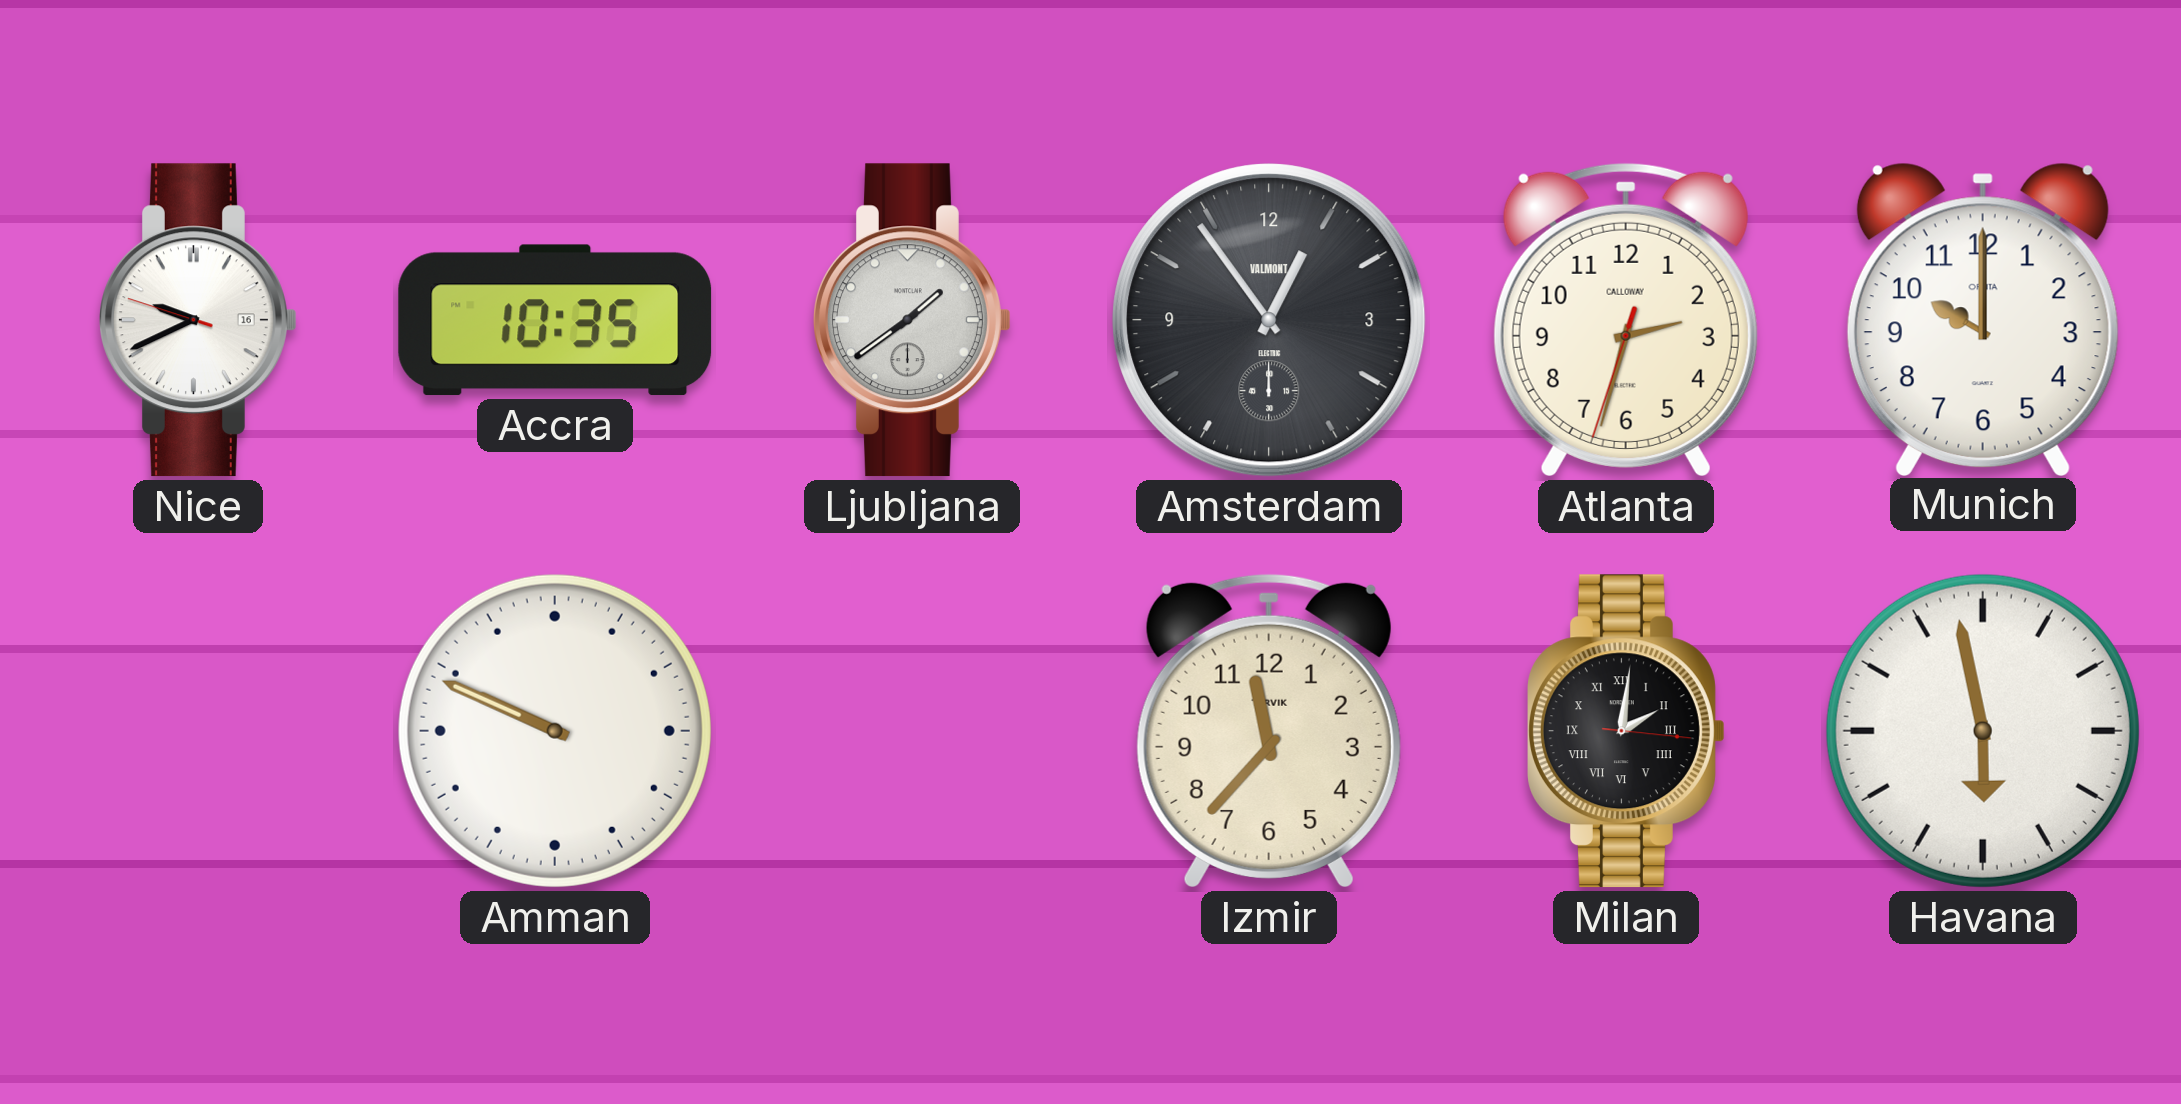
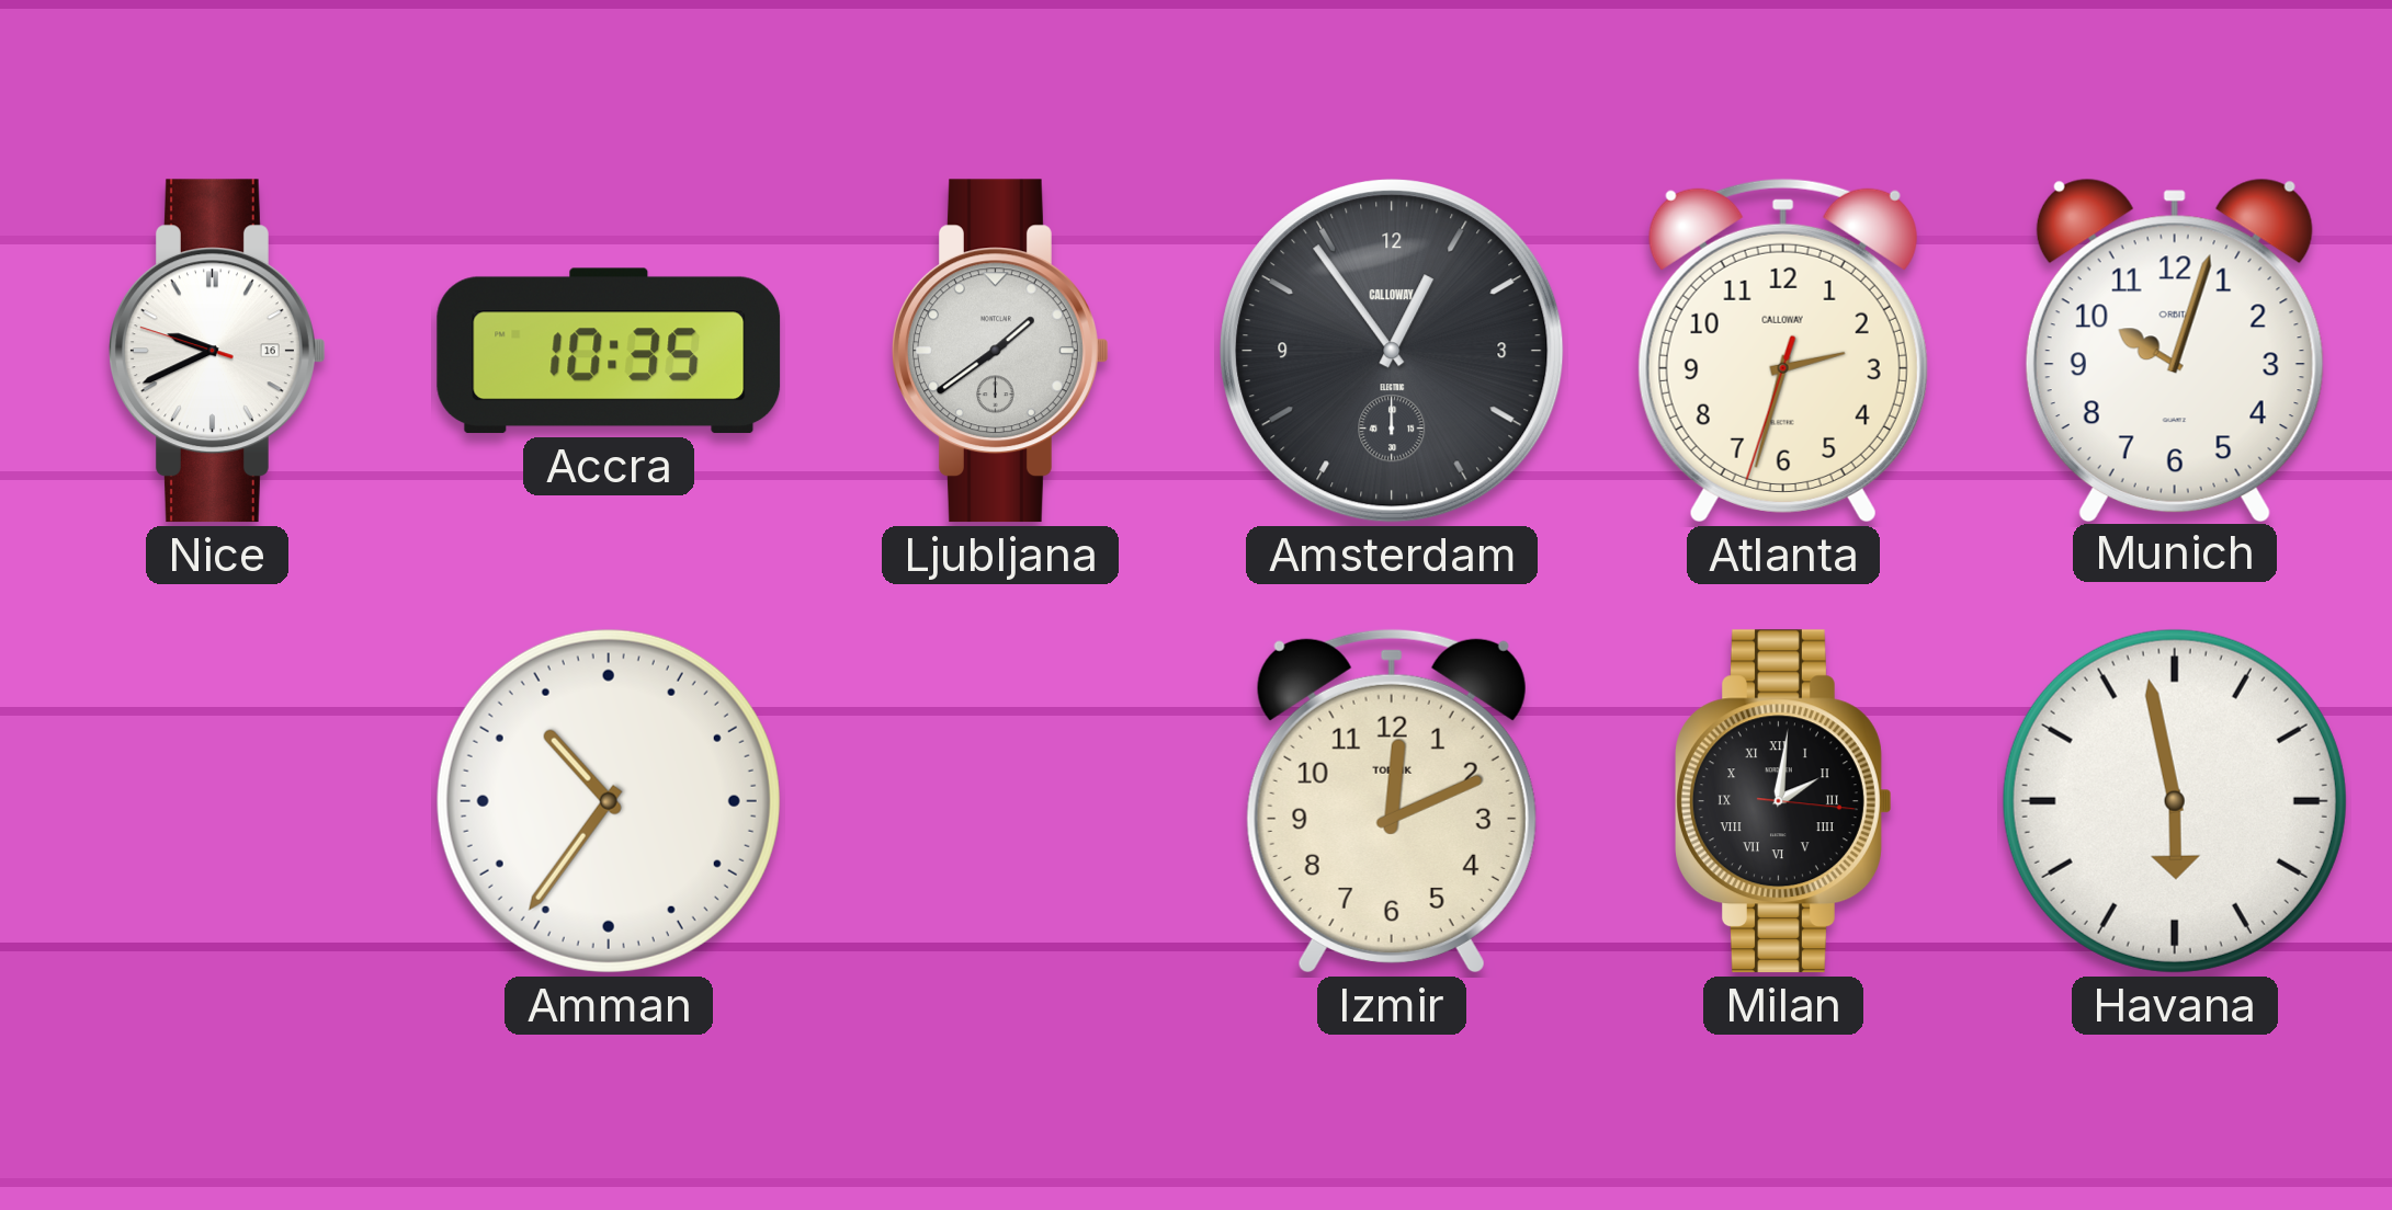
Amsterdam brand: VALMONT -> CALLOWAY (1392, 351)
Munich: 10:00 -> 10:03 (2175, 350)
Amman: 9:49 -> 10:36 (609, 801)
Izmir: 11:37 -> 12:11 (1392, 801)
